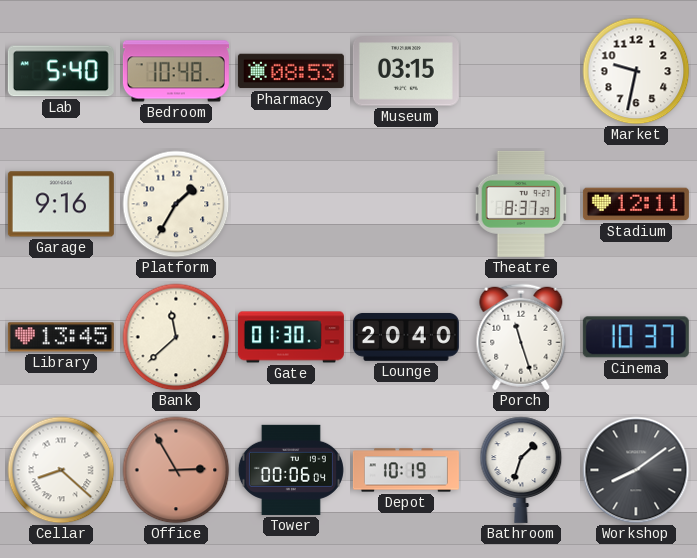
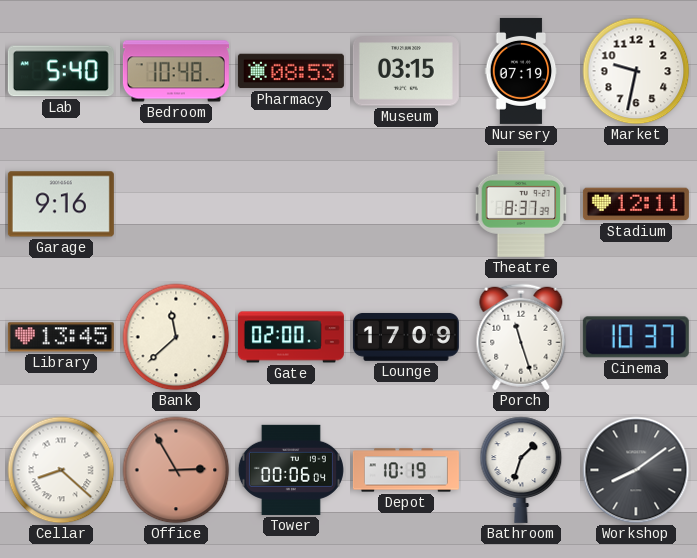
Nursery: none -> 07:19 (521, 71)
Platform: 1:35 -> none (176, 204)
Gate: 01:30 -> 02:00 (291, 337)
Lounge: 20:40 -> 17:09 (406, 337)
